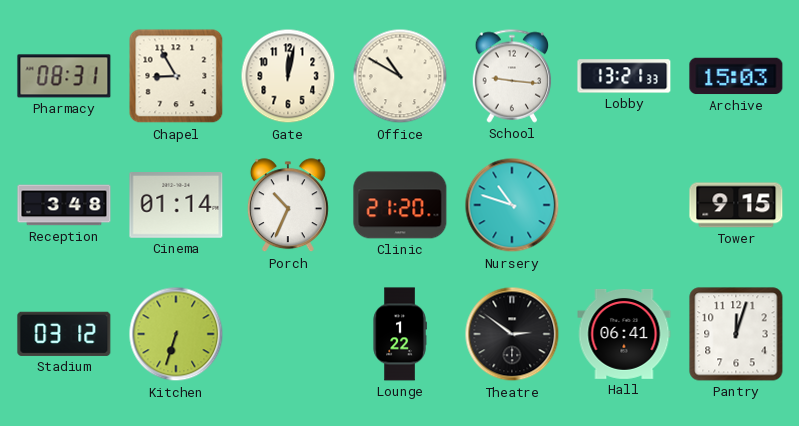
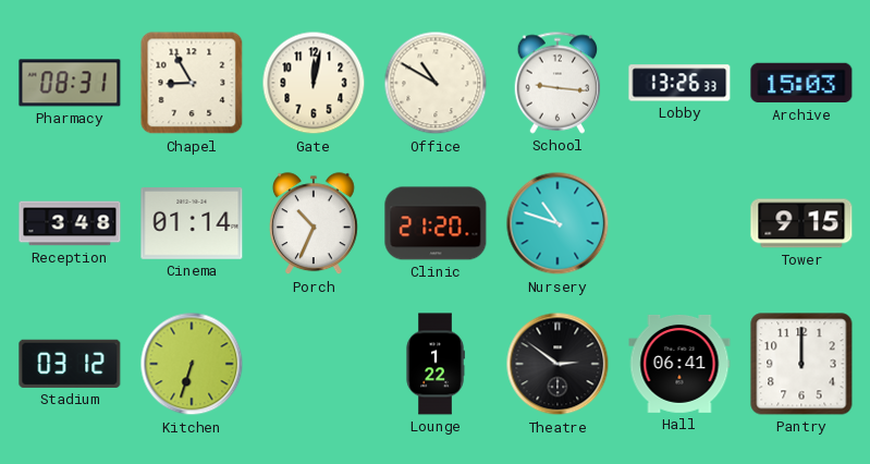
Lobby: 13:21 -> 13:26 (679, 83)
Pantry: 12:03 -> 12:00 (801, 364)
